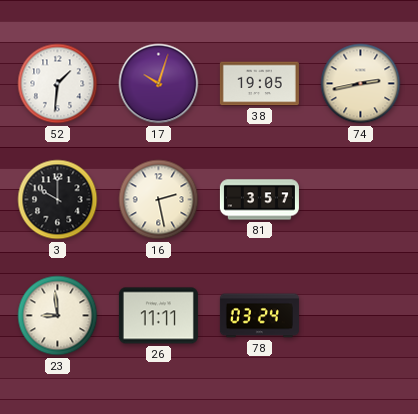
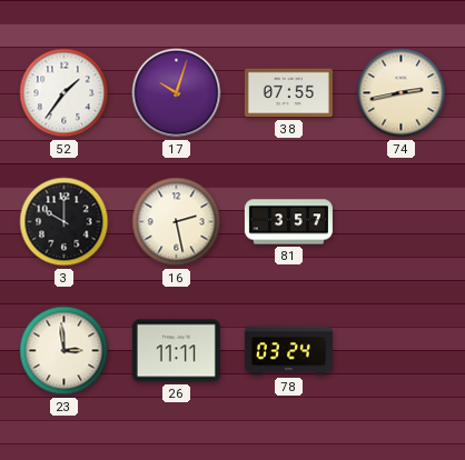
52: 1:31 -> 1:36 (65, 93)
38: 19:05 -> 07:55 (288, 93)
23: 8:59 -> 2:59 (65, 351)
